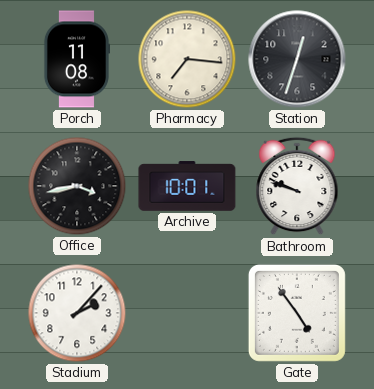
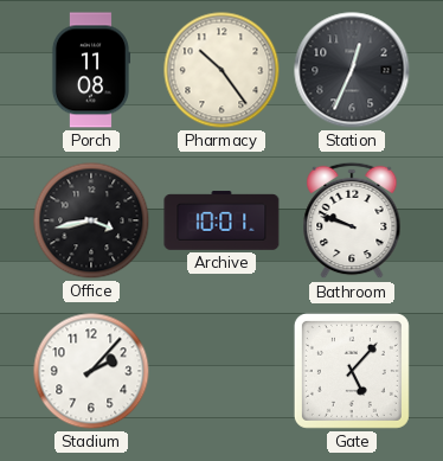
Pharmacy: 7:16 -> 10:24 (221, 70)
Station: 12:33 -> 12:34 (352, 70)
Gate: 4:54 -> 5:07 (352, 371)
